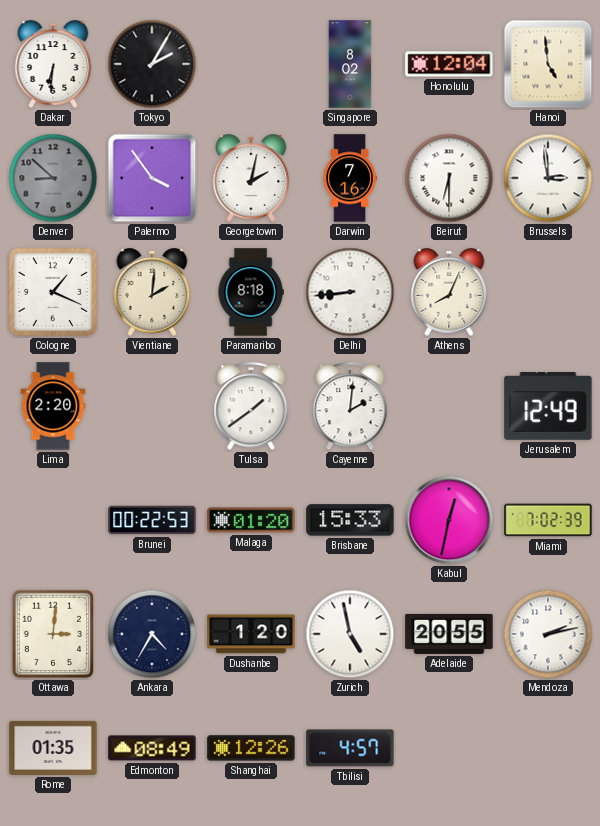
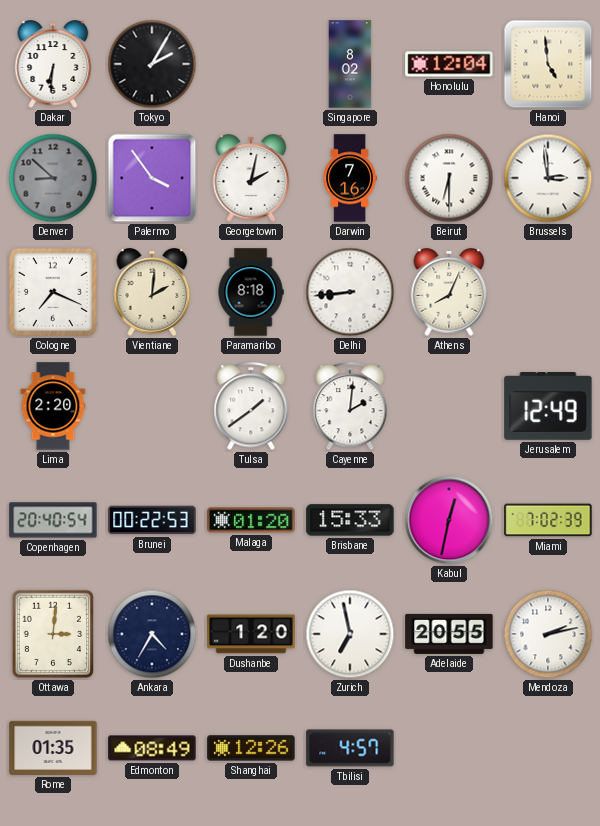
Cologne: 1:19 -> 7:19 (53, 292)
Copenhagen: none -> 20:40 (53, 520)
Zurich: 4:58 -> 6:58 (350, 634)
